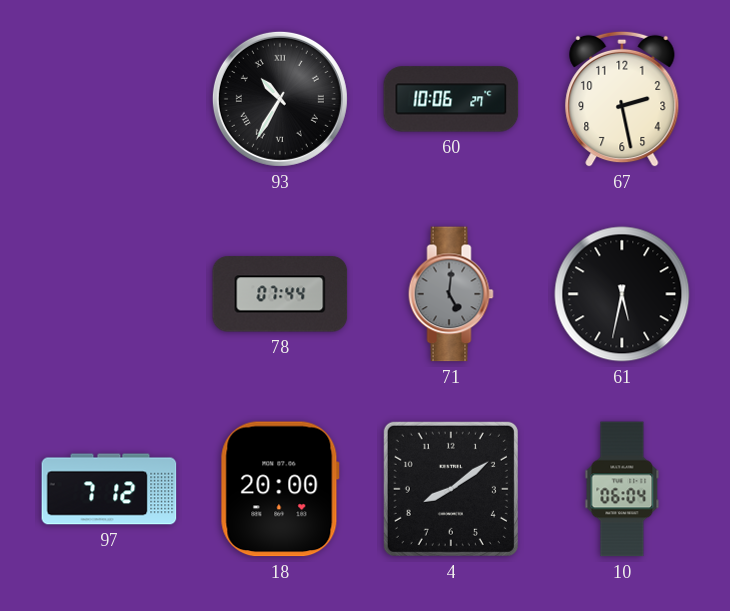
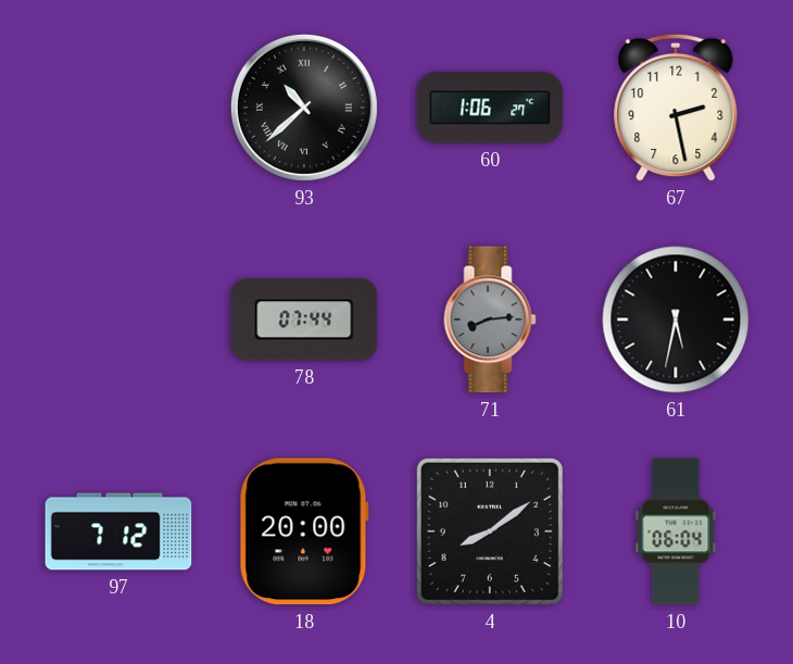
93: 10:35 -> 10:38 (304, 108)
60: 10:06 -> 1:06 (490, 108)
71: 5:01 -> 8:14 (490, 320)
